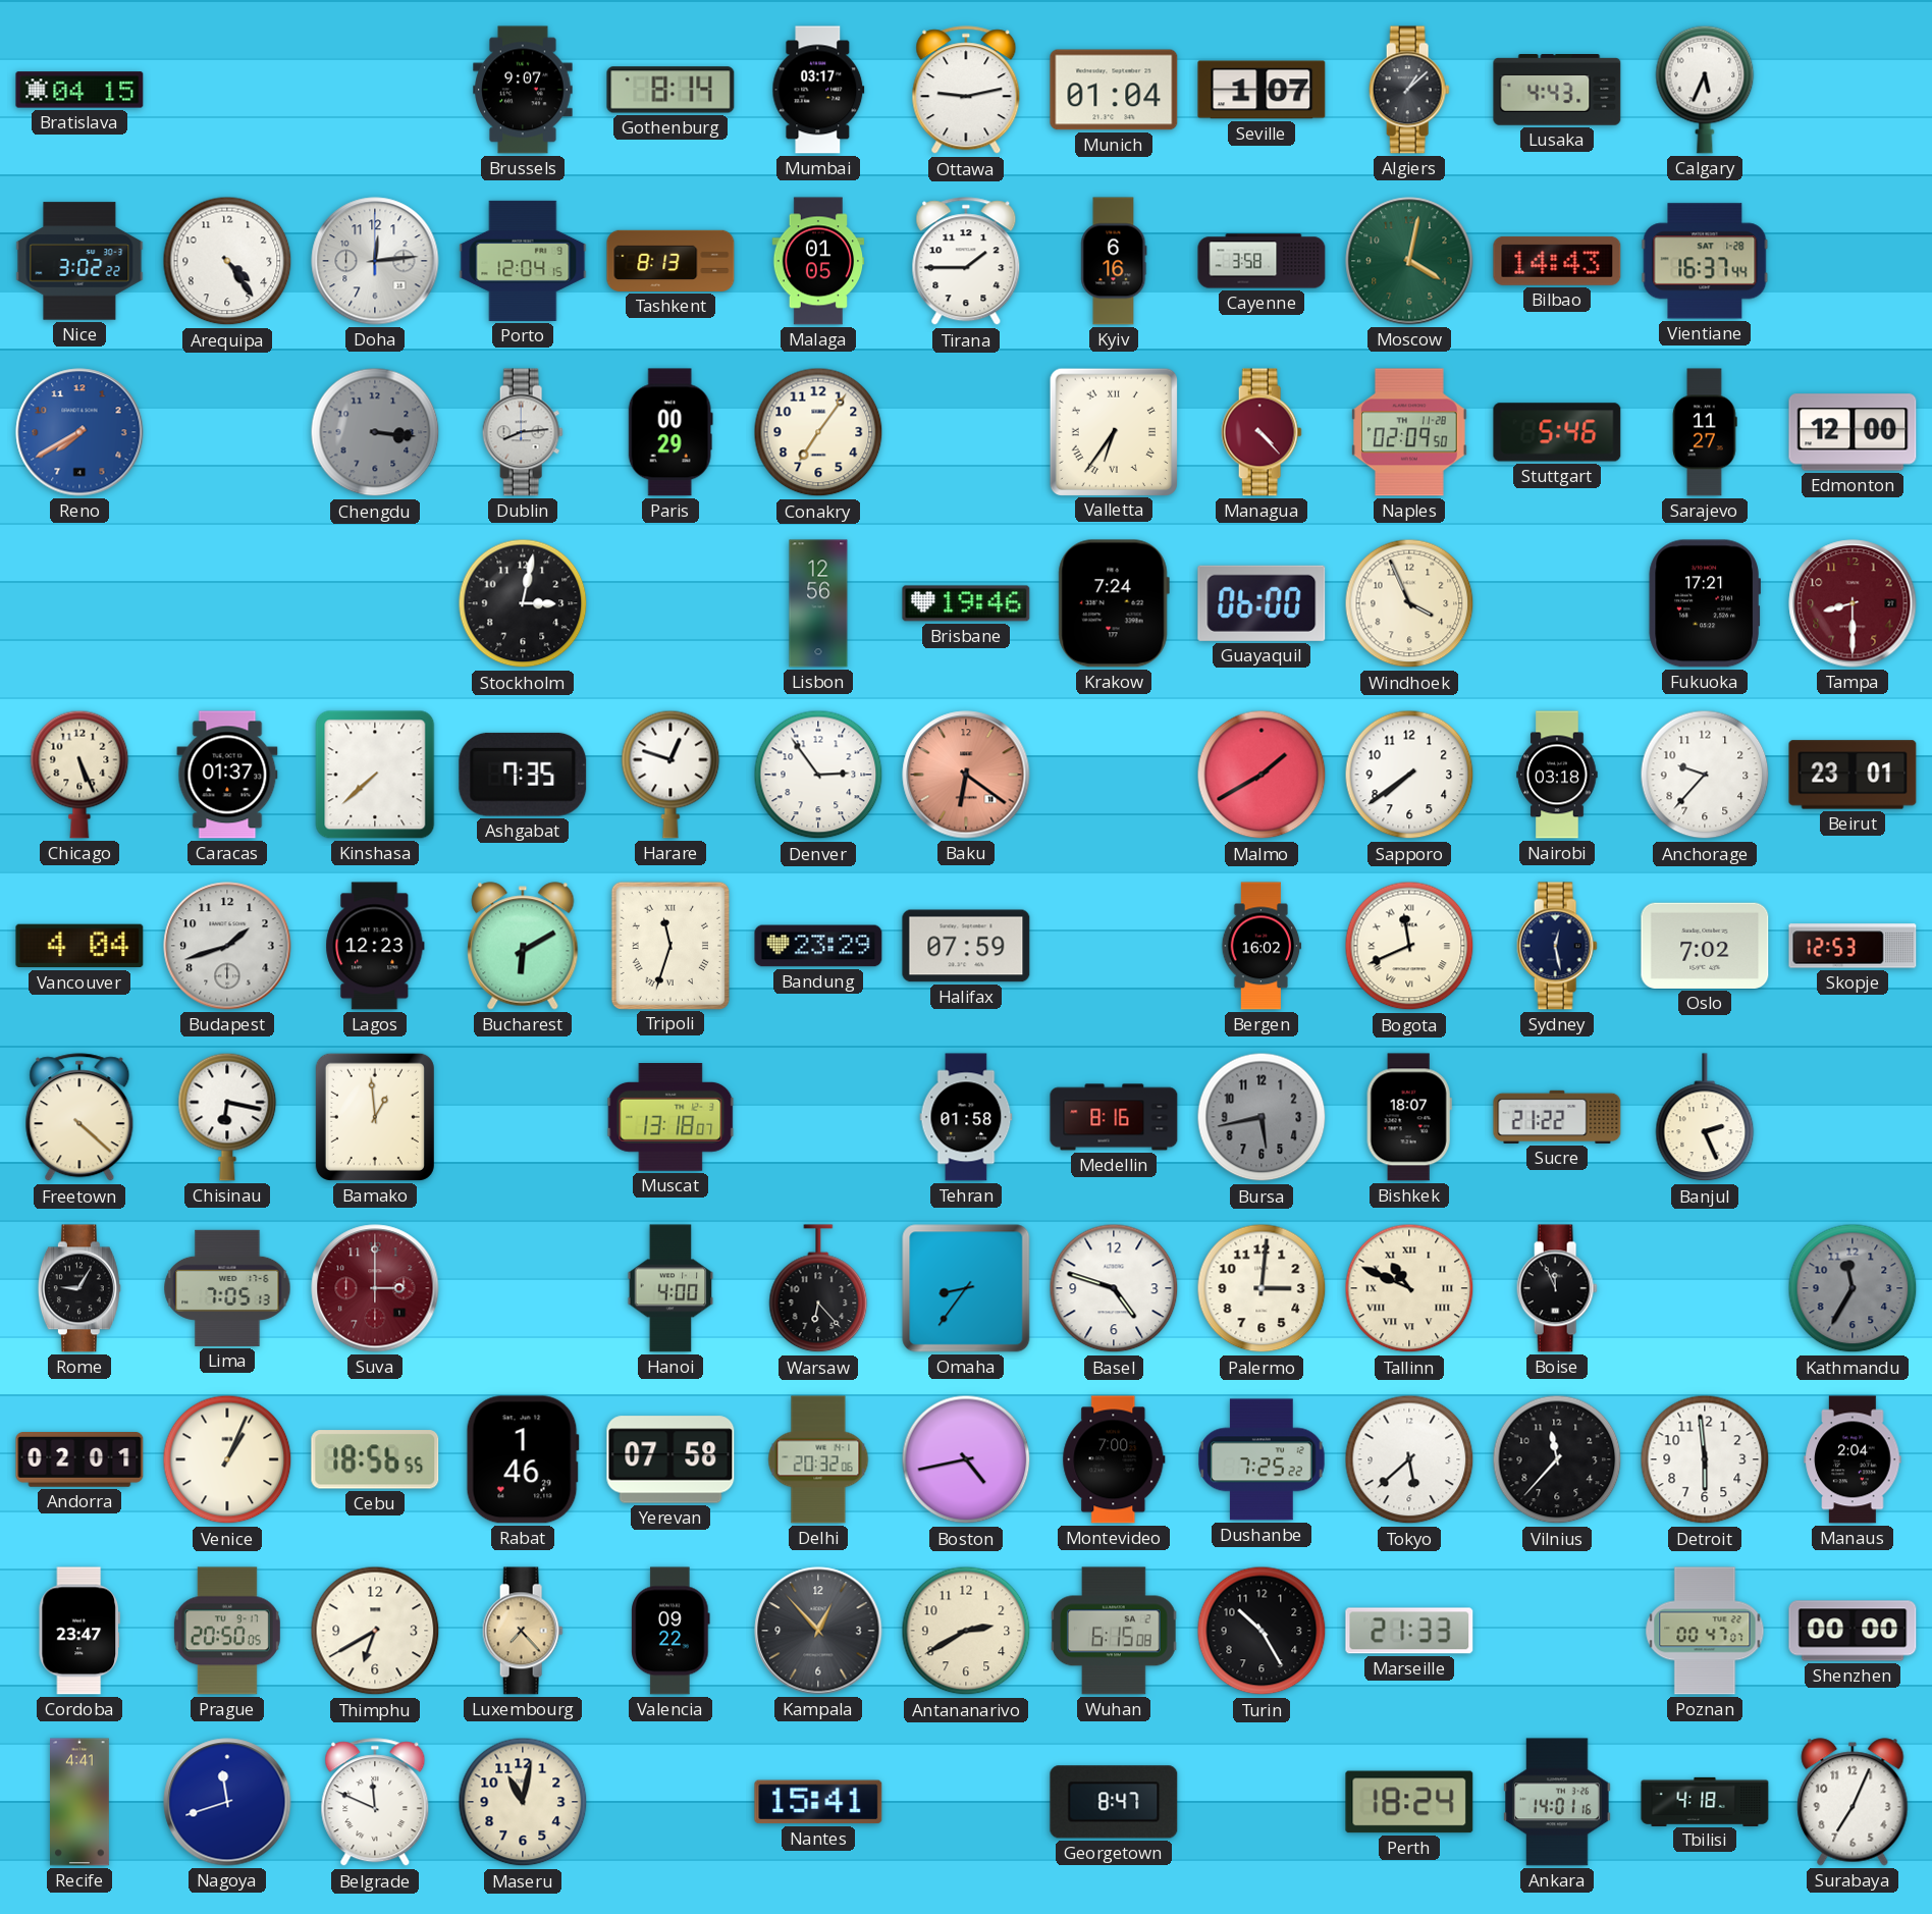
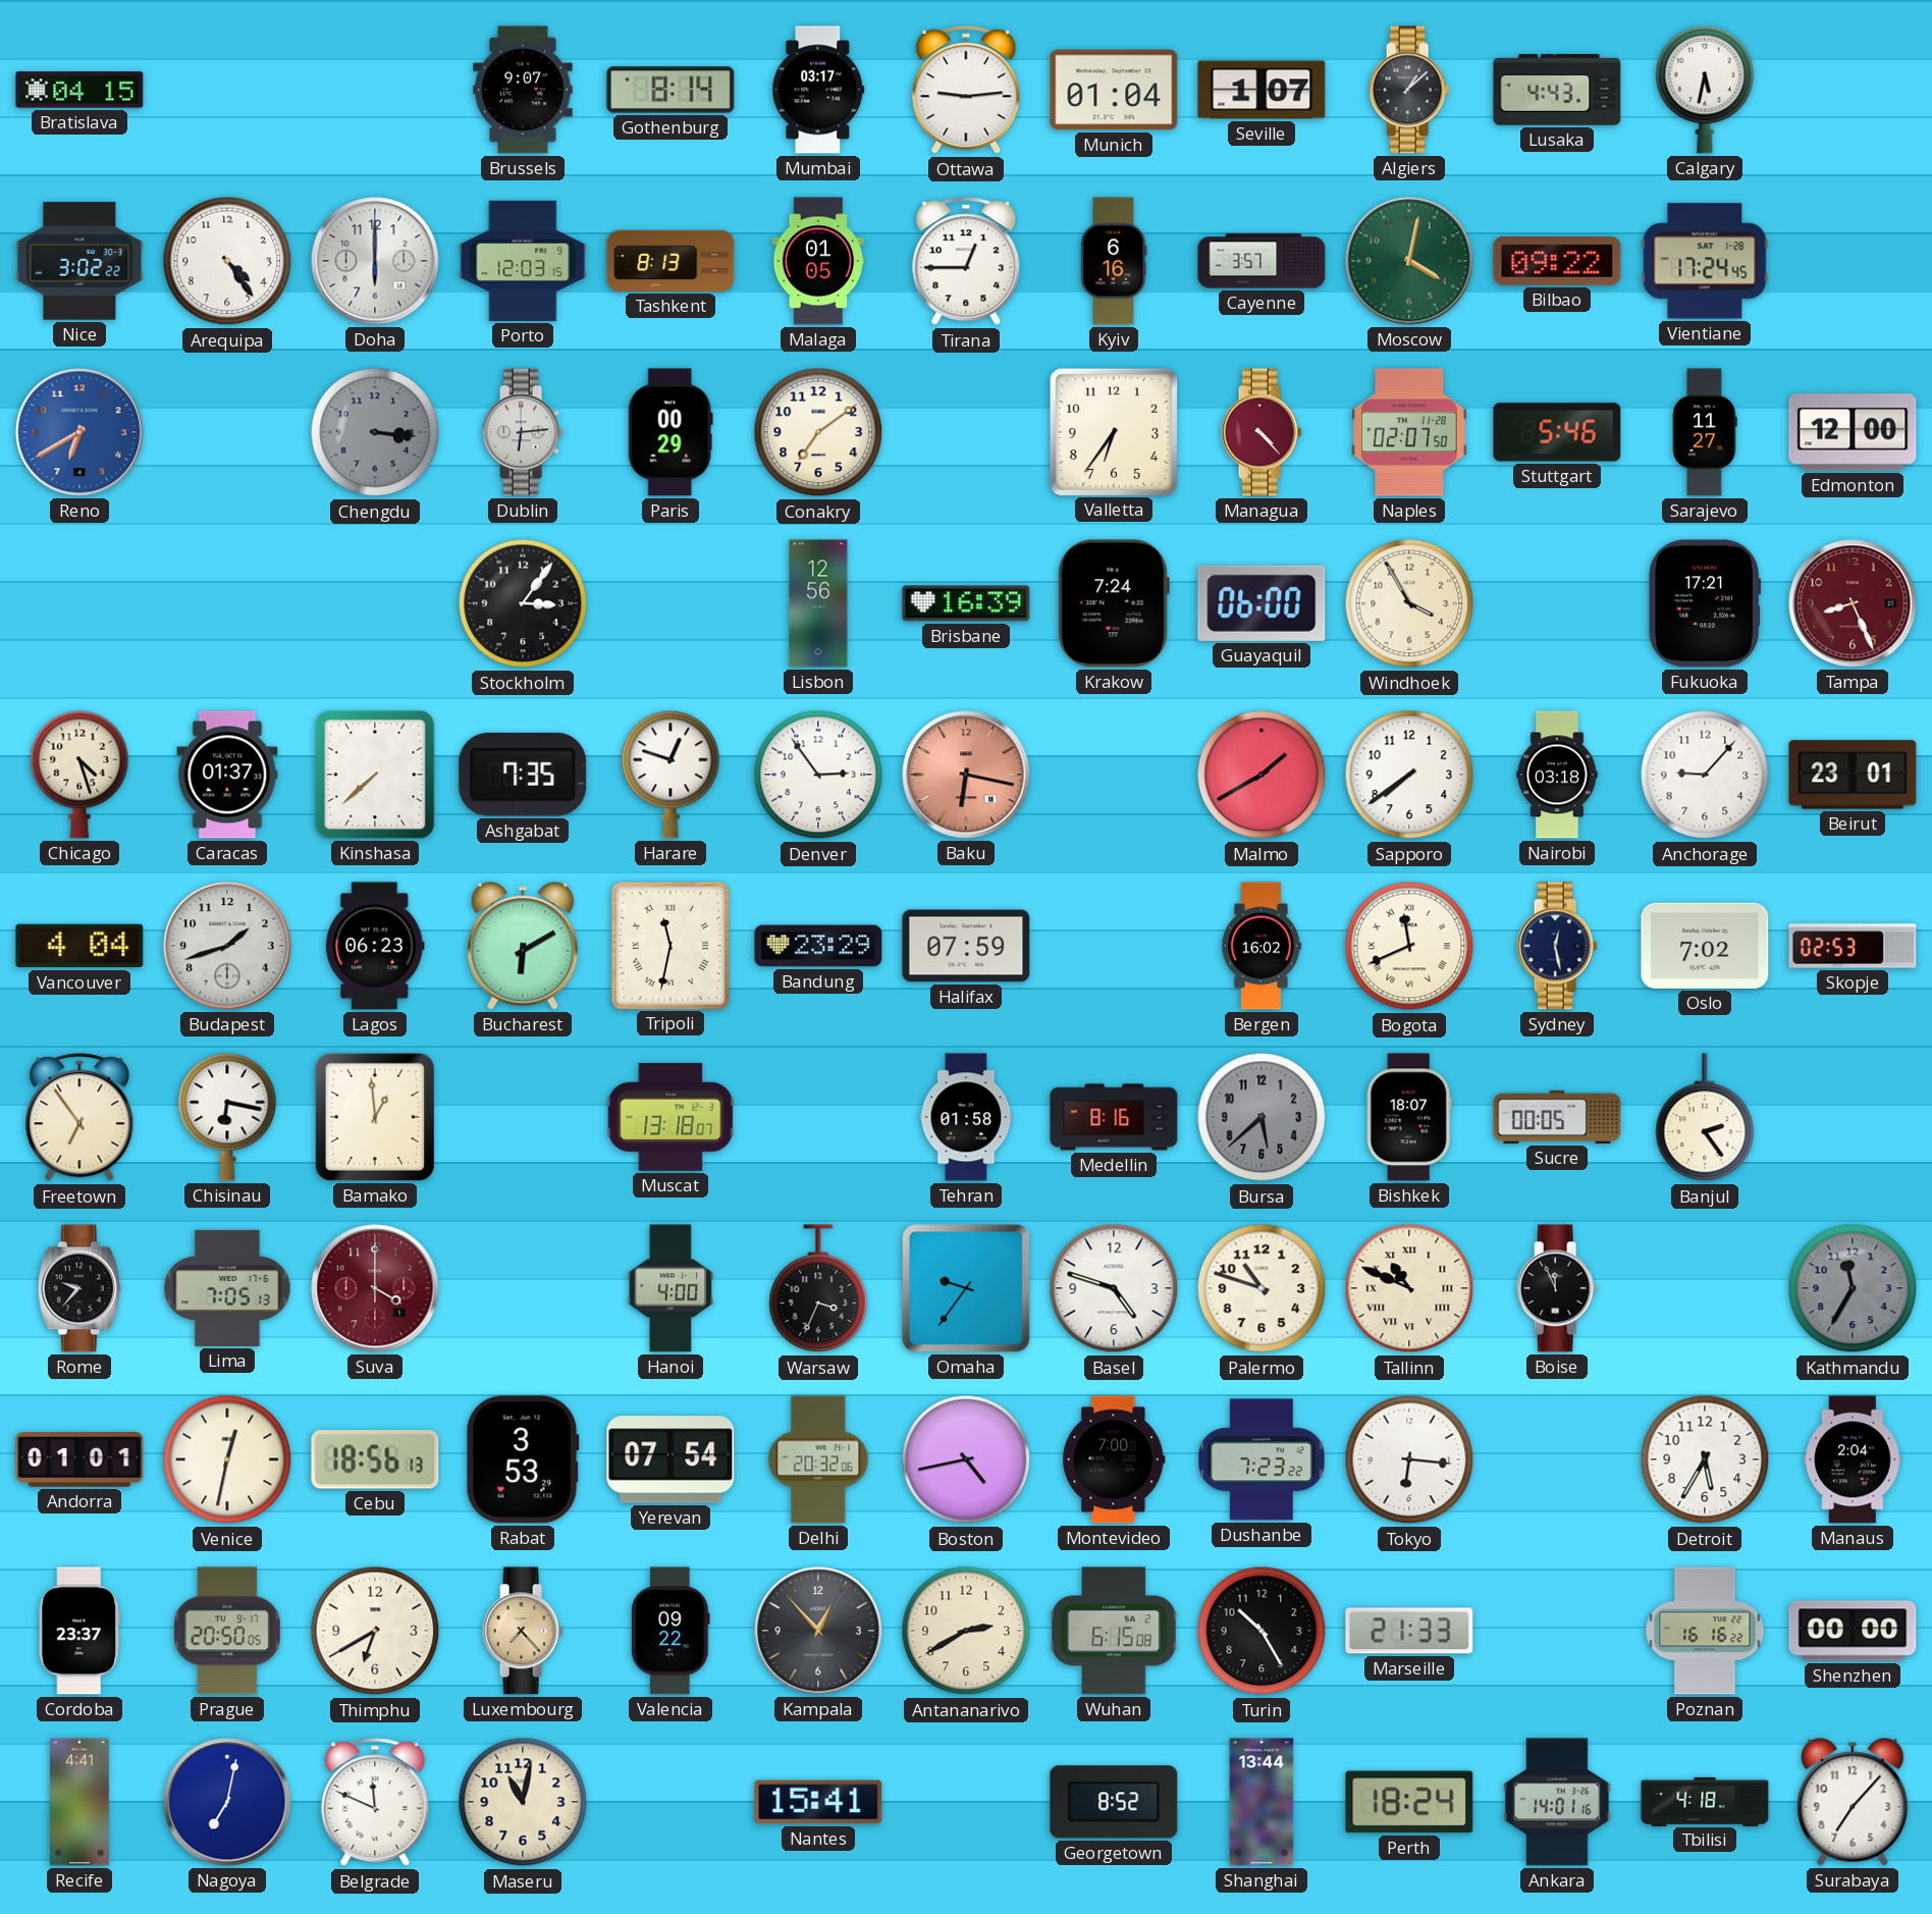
Ottawa: 9:13 -> 9:14 (966, 91)
Calgary: 5:34 -> 5:32 (1705, 90)
Doha: 12:14 -> 6:00 (375, 261)
Porto: 12:04 -> 12:03 (523, 261)
Tirana: 1:45 -> 12:45 (966, 262)
Cayenne: 3:58 -> 3:57 (1262, 261)
Bilbao: 14:43 -> 09:22 (1557, 261)
Vientiane: 16:37 -> 17:24 (1705, 261)
Reno: 7:40 -> 6:40 (79, 432)
Dublin: 8:14 -> 6:14 (523, 432)
Conakry: 7:06 -> 7:09 (818, 432)
Valletta numerals: Roman -> Arabic (1113, 431)
Naples: 02:09 -> 02:07 (1410, 432)
Stockholm: 3:02 -> 3:06 (523, 603)
Brisbane: 19:46 -> 16:39 (966, 603)
Windhoek: 3:56 -> 3:55 (1409, 603)
Tampa: 8:30 -> 8:26 (1853, 603)
Chicago: 5:26 -> 4:27 (79, 775)
Baku: 6:21 -> 6:17 (966, 775)
Anchorage: 9:37 -> 9:07 (1705, 775)
Lagos: 12:23 -> 06:23 (375, 946)
Tripoli: 11:33 -> 11:32 (669, 945)
Skopje: 12:53 -> 02:53 (1853, 946)
Freetown: 4:22 -> 6:54 (79, 1118)
Bursa: 5:43 -> 5:38 (1262, 1117)
Sucre: 21:22 -> 00:05 (1557, 1117)
Banjul: 2:26 -> 2:24 (1705, 1118)
Rome: 9:05 -> 9:37 (79, 1288)
Suva: 3:00 -> 4:00 (375, 1288)
Warsaw: 6:23 -> 3:34 (818, 1289)
Omaha: 8:36 -> 9:36 (966, 1288)
Palermo: 3:01 -> 10:48 (1262, 1288)
Andorra: 02:01 -> 01:01 (79, 1460)
Venice: 1:04 -> 12:32 (227, 1459)
Cebu: 18:56:55 -> 18:56:13 (375, 1459)
Rabat: 1:46 -> 3:53 (523, 1459)
Yerevan: 07:58 -> 07:54 (670, 1459)
Dushanbe: 7:25 -> 7:23 (1263, 1459)
Tokyo: 5:38 -> 6:16 (1409, 1459)
Vilnius: 11:37 -> none (1557, 1459)
Detroit: 5:59 -> 5:35 (1705, 1459)
Cordoba: 23:47 -> 23:37 (79, 1631)
Poznan: 00:47 -> 16:16 (1705, 1631)
Nagoya: 11:42 -> 7:02 (227, 1802)
Georgetown: 8:47 -> 8:52 (1114, 1802)
Shanghai: none -> 13:44 (1262, 1802)
Surabaya: 7:04 -> 7:07 (1853, 1802)
